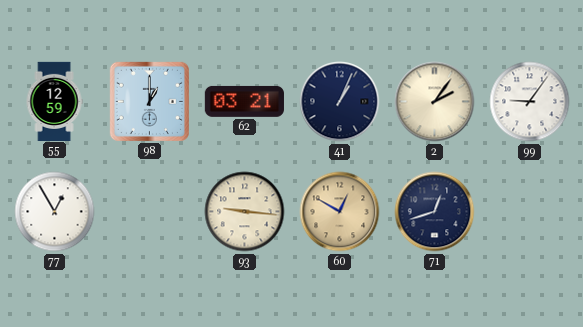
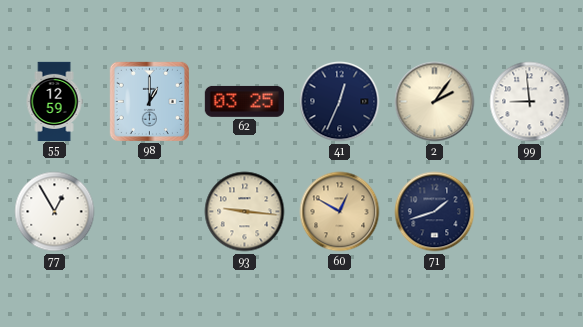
62: 03:21 -> 03:25 (244, 101)
41: 1:04 -> 12:34 (340, 102)
99: 9:06 -> 8:59 (530, 102)
71: 12:42 -> 1:42 (435, 212)
